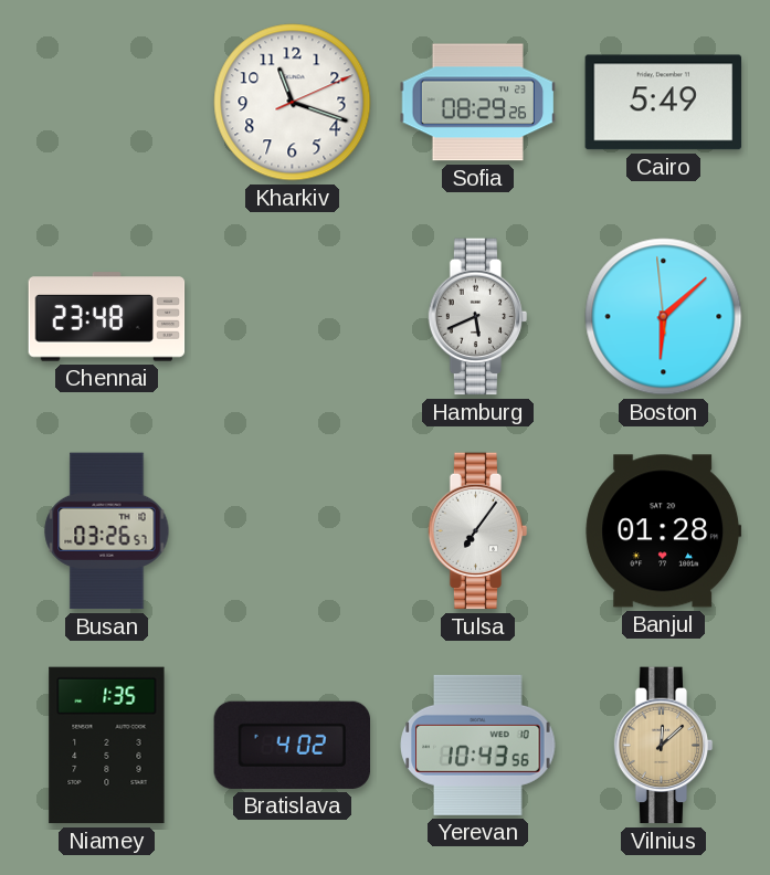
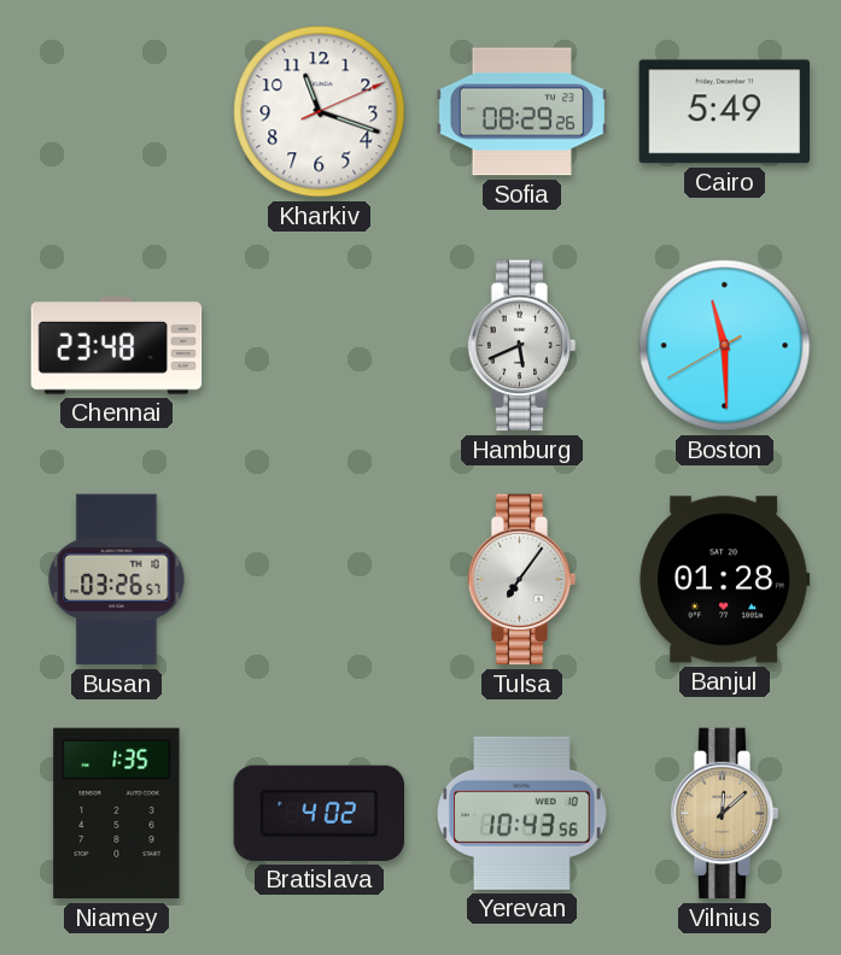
Boston: 6:07 -> 11:29 (725, 346)
